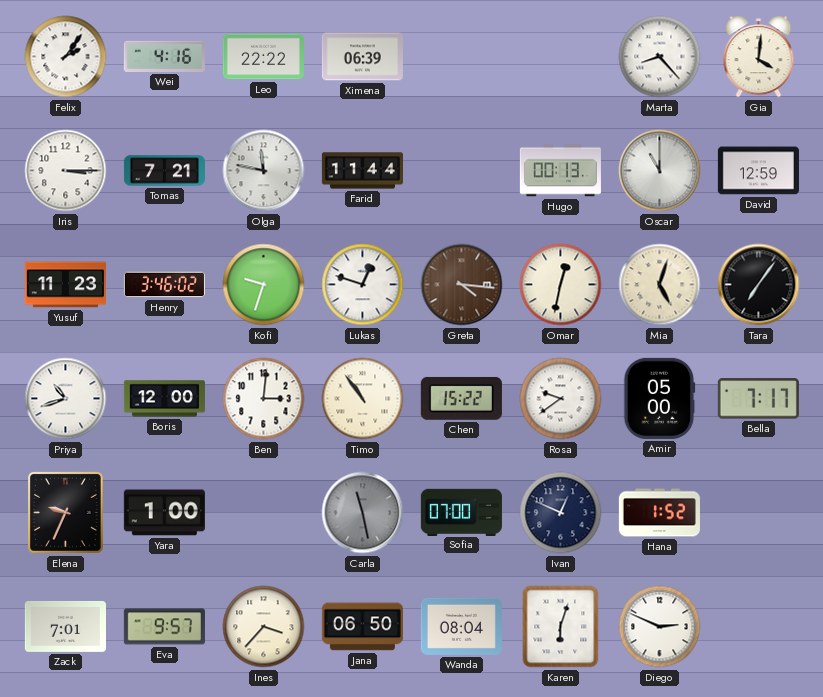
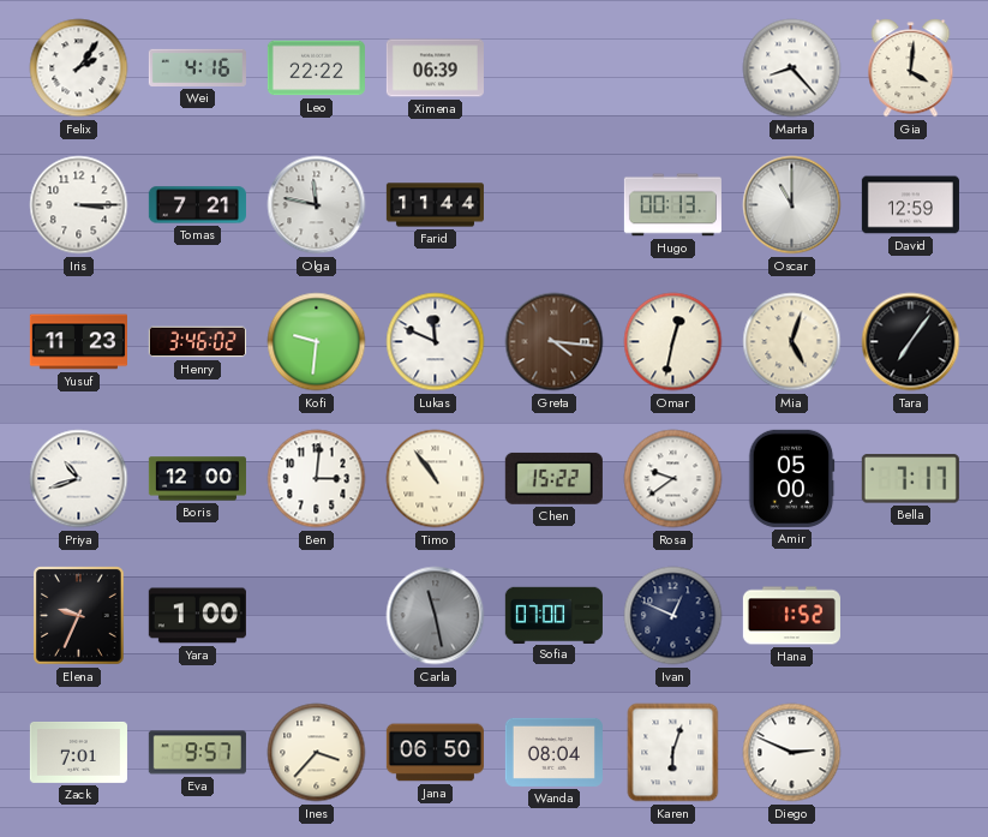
Kofi: 9:33 -> 9:31 (317, 342)
Lukas: 12:48 -> 11:49 (436, 342)
